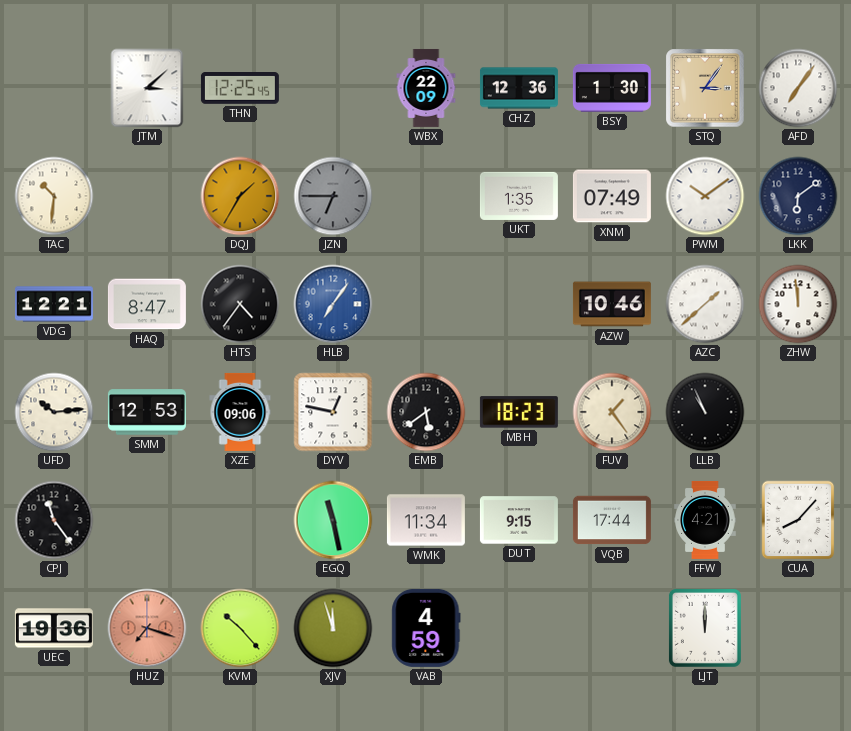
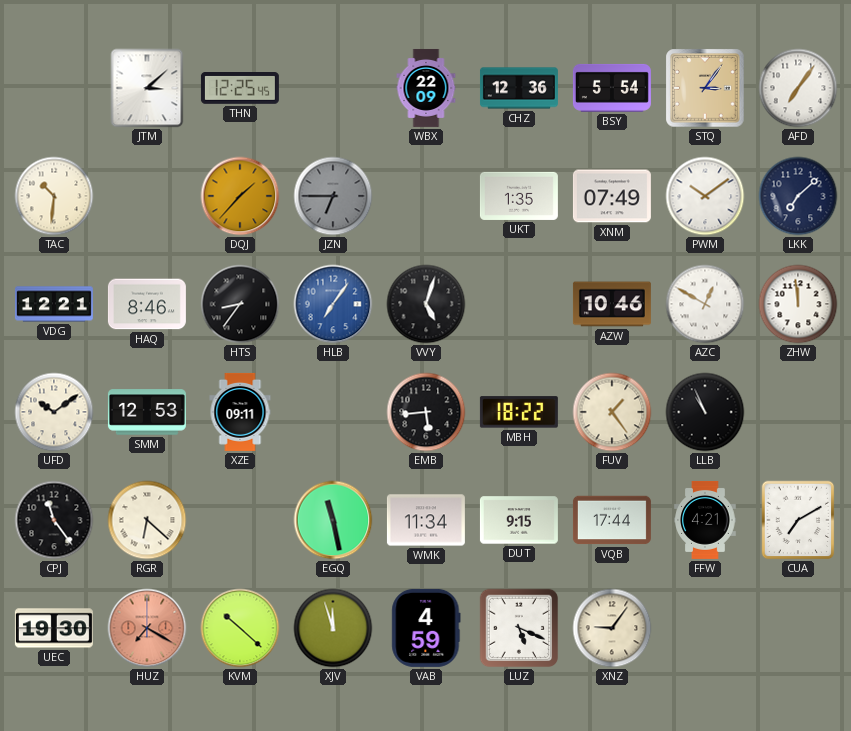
BSY: 1:30 -> 5:54 (612, 88)
DQJ: 1:35 -> 1:37 (240, 196)
LKK: 6:09 -> 7:08 (798, 196)
HAQ: 8:47 -> 8:46 (147, 304)
HTS: 4:36 -> 8:36 (240, 304)
VVY: none -> 5:03 (426, 304)
AZC: 1:38 -> 12:50 (705, 304)
UFD: 10:14 -> 10:09 (54, 412)
XZE: 09:06 -> 09:11 (240, 412)
DYV: 12:47 -> none (333, 412)
EMB: 5:39 -> 5:44 (426, 412)
MBH: 18:23 -> 18:22 (519, 412)
RGR: none -> 6:22 (147, 520)
CUA: 8:07 -> 7:10 (798, 520)
UEC: 19:36 -> 19:30 (54, 628)
HUZ: 7:18 -> 7:20 (147, 628)
KVM: 10:23 -> 10:22 (240, 628)
LUZ: none -> 5:19 (519, 628)
XNZ: none -> 9:06 (612, 628)
LJT: 12:00 -> none (705, 628)
